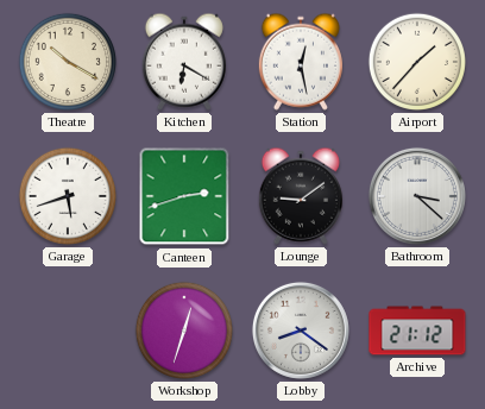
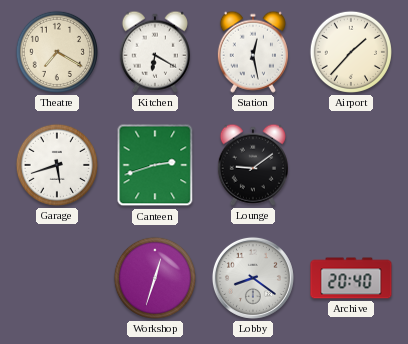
Theatre: 10:20 -> 7:20 (57, 52)
Bathroom: 3:22 -> none (417, 196)
Archive: 21:12 -> 20:40 (351, 278)
